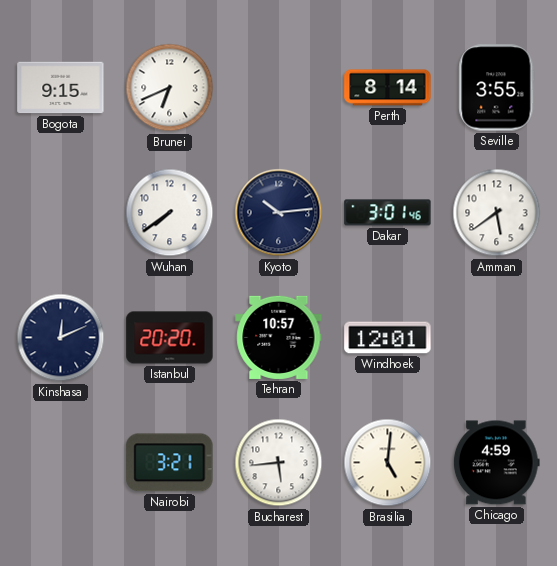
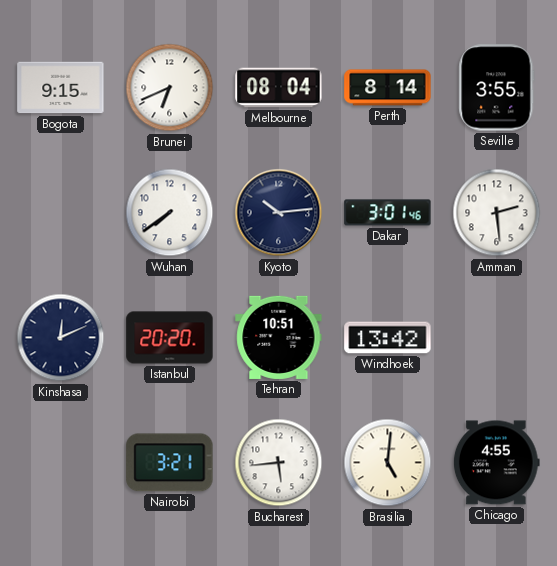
Melbourne: none -> 08:04 (279, 88)
Amman: 5:39 -> 2:29 (497, 213)
Tehran: 10:57 -> 10:51 (279, 337)
Windhoek: 12:01 -> 13:42 (388, 338)
Chicago: 4:59 -> 4:55 (496, 463)
